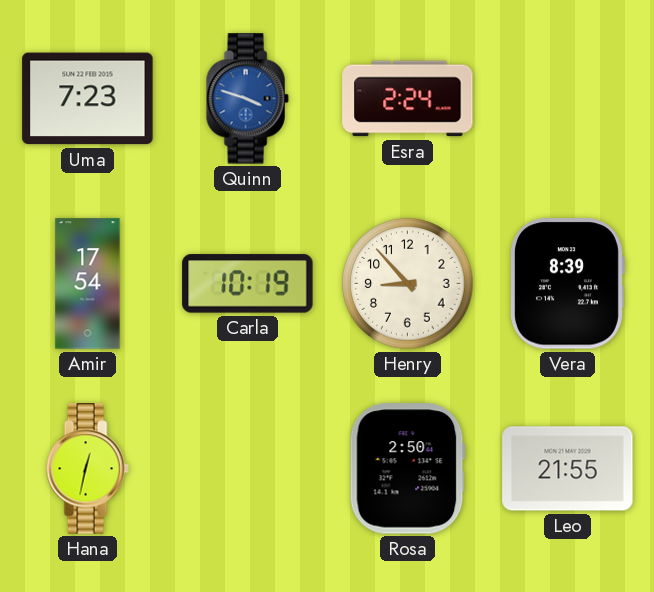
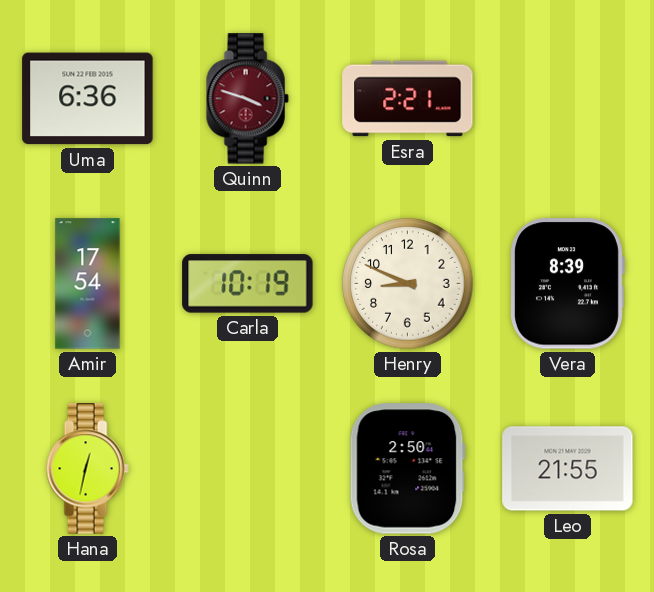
Uma: 7:23 -> 6:36 (88, 99)
Quinn dial: blue -> burgundy (247, 99)
Esra: 2:24 -> 2:21 (408, 99)
Henry: 8:53 -> 8:49 (408, 284)
